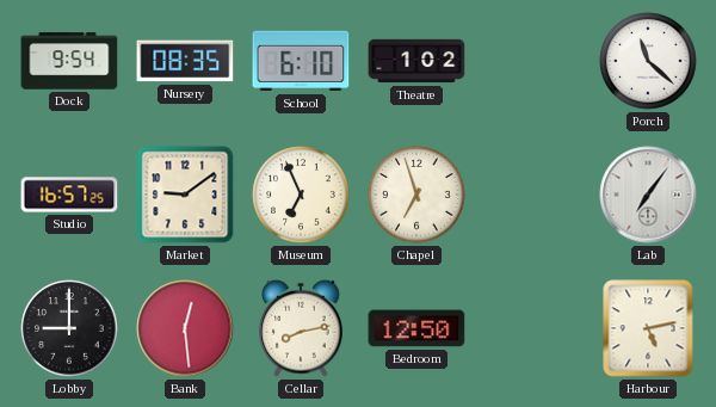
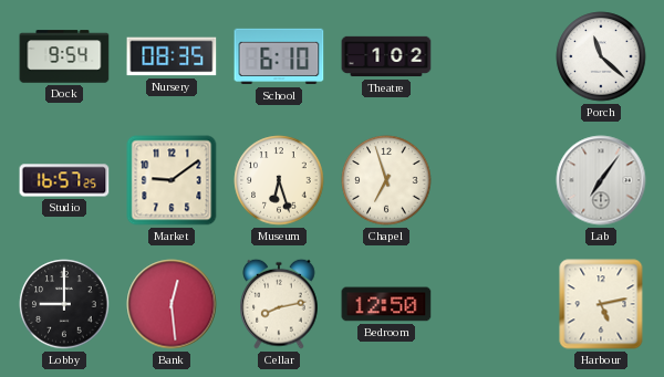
Museum: 6:56 -> 6:27 (279, 180)
